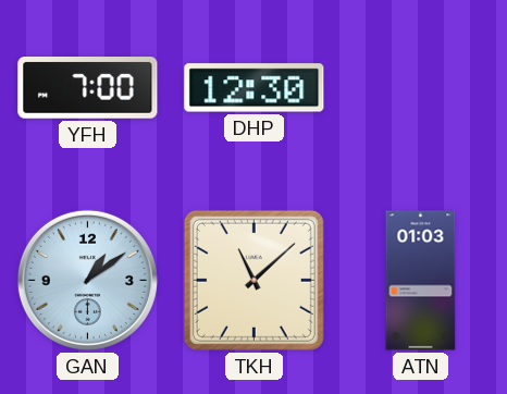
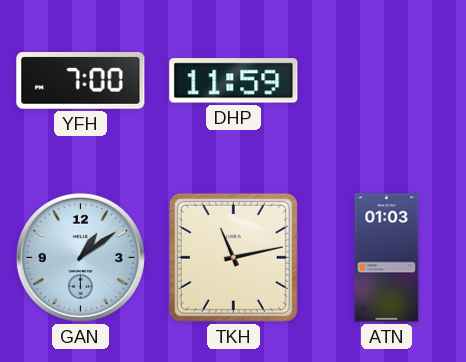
DHP: 12:30 -> 11:59 (234, 81)
TKH: 11:08 -> 11:13 (233, 257)
